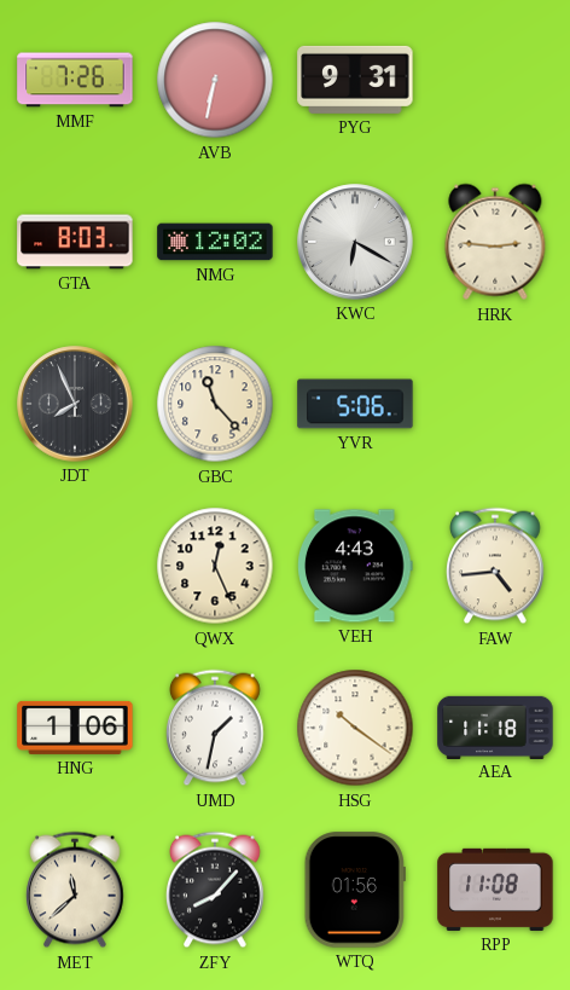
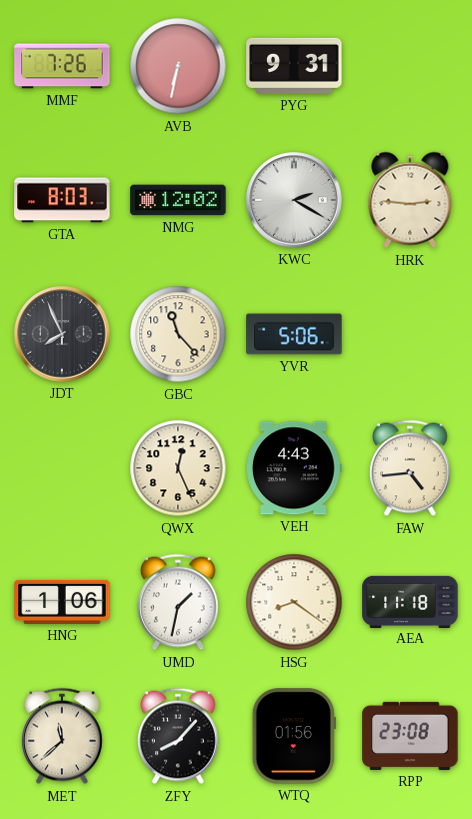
KWC: 6:20 -> 2:20 (294, 200)
HSG: 10:21 -> 8:21 (294, 602)
RPP: 11:08 -> 23:08 (410, 736)
